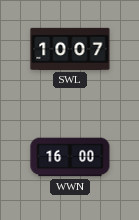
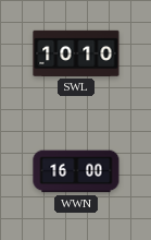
SWL: 10:07 -> 10:10 (76, 53)
